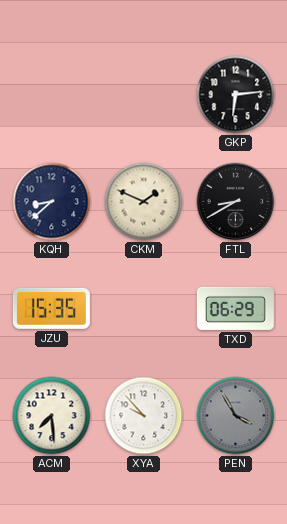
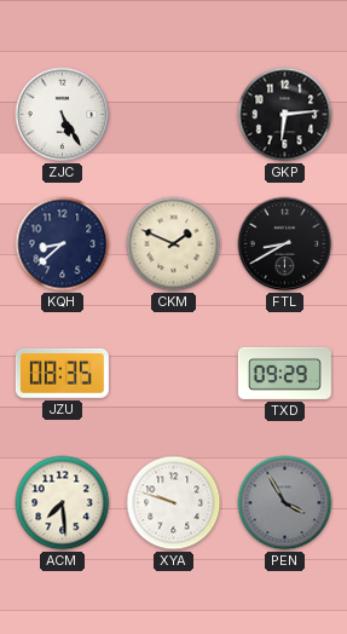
ZJC: none -> 5:25 (63, 115)
JZU: 15:35 -> 08:35 (62, 373)
TXD: 06:29 -> 09:29 (284, 373)
XYA: 9:53 -> 9:48 (174, 503)
